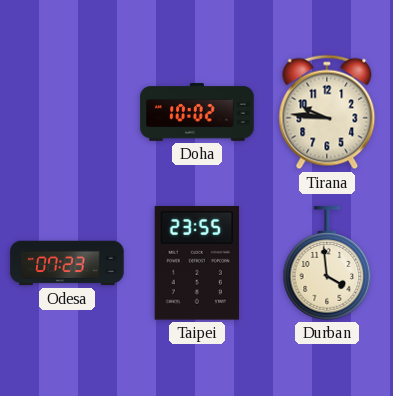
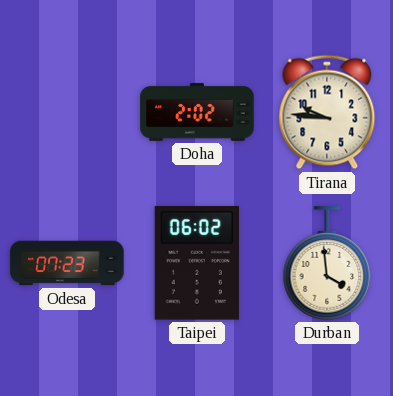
Doha: 10:02 -> 2:02 (197, 112)
Taipei: 23:55 -> 06:02 (197, 263)
